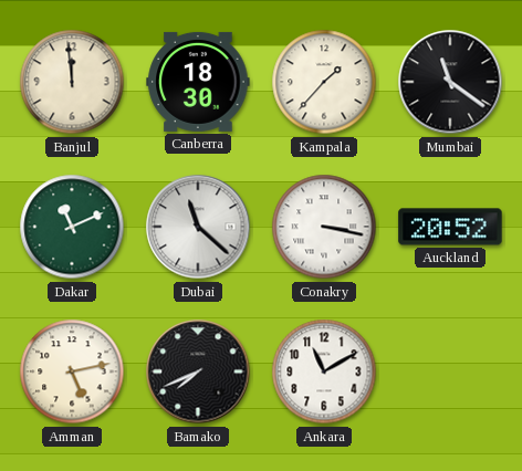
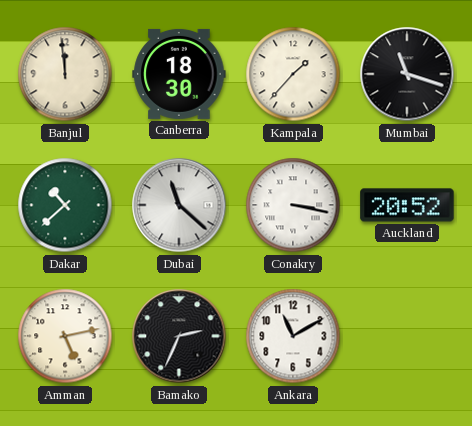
Mumbai: 11:21 -> 11:18 (407, 74)
Dakar: 11:11 -> 10:38 (65, 205)
Bamako: 7:41 -> 2:34 (179, 336)
